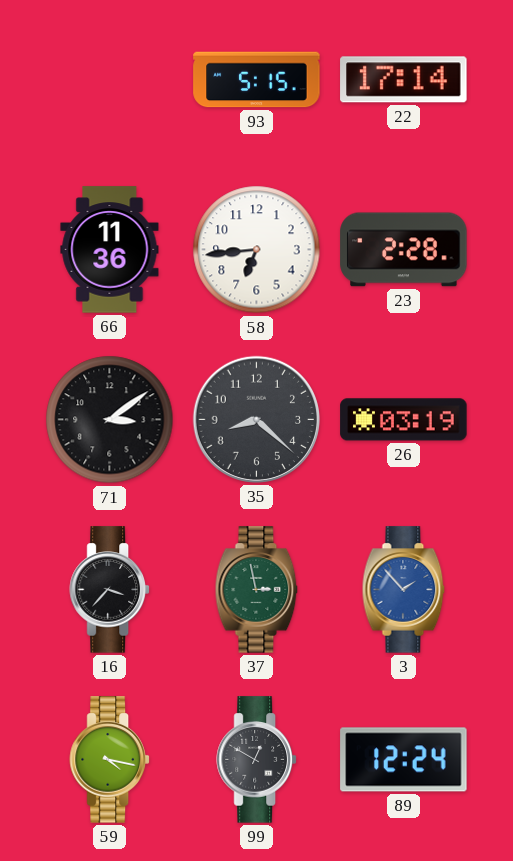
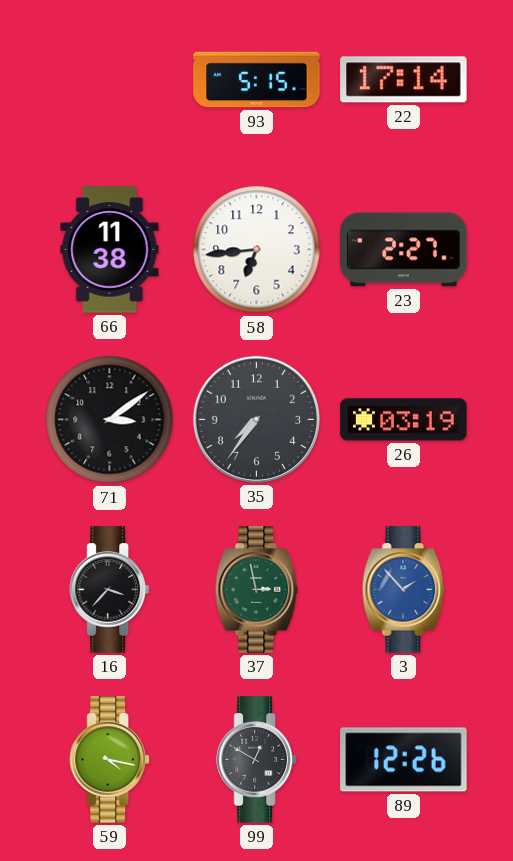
66: 11:36 -> 11:38 (110, 250)
23: 2:28 -> 2:27 (404, 250)
35: 8:22 -> 7:36 (256, 419)
89: 12:24 -> 12:26 (404, 760)
